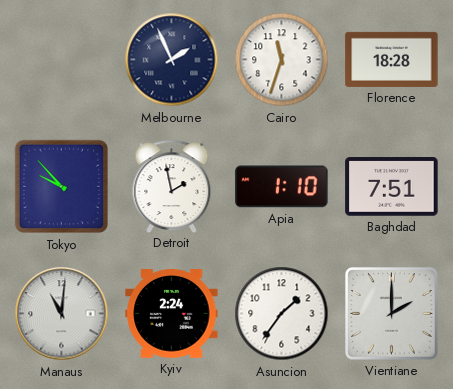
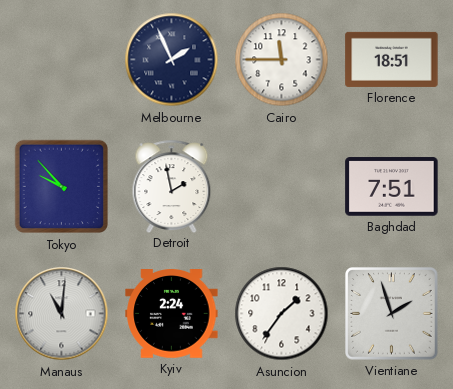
Cairo: 11:33 -> 11:45 (282, 60)
Florence: 18:28 -> 18:51 (392, 59)
Apia: 1:10 -> none (282, 187)
Vientiane: 2:00 -> 1:57 (392, 314)
